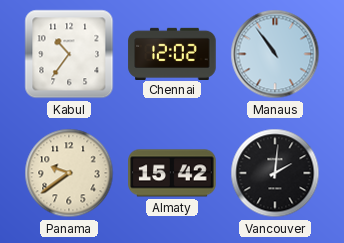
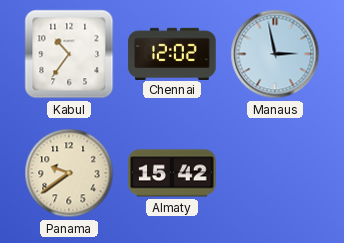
Manaus: 10:54 -> 2:58 (275, 54)
Vancouver: 2:01 -> none (275, 173)
